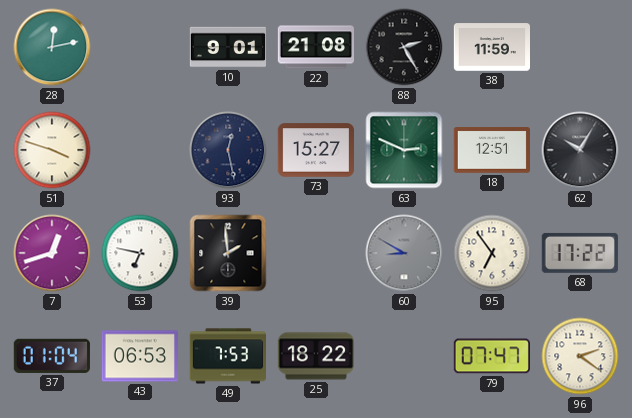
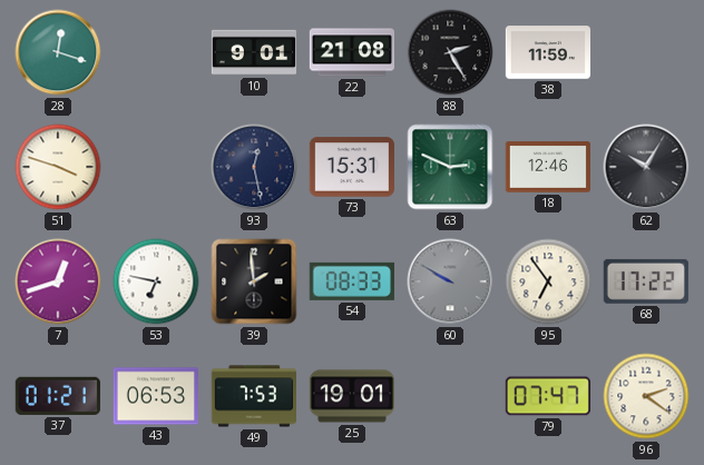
28: 12:13 -> 12:18 (58, 52)
73: 15:27 -> 15:31 (351, 167)
18: 12:51 -> 12:46 (547, 167)
54: none -> 08:33 (352, 281)
60: 8:50 -> 9:50 (450, 281)
37: 01:04 -> 01:21 (58, 396)
25: 18:22 -> 19:01 (351, 396)
